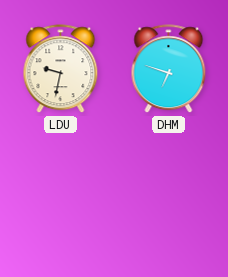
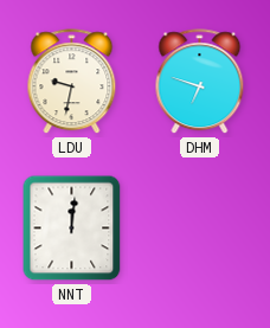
NNT: none -> 12:01 (72, 229)
